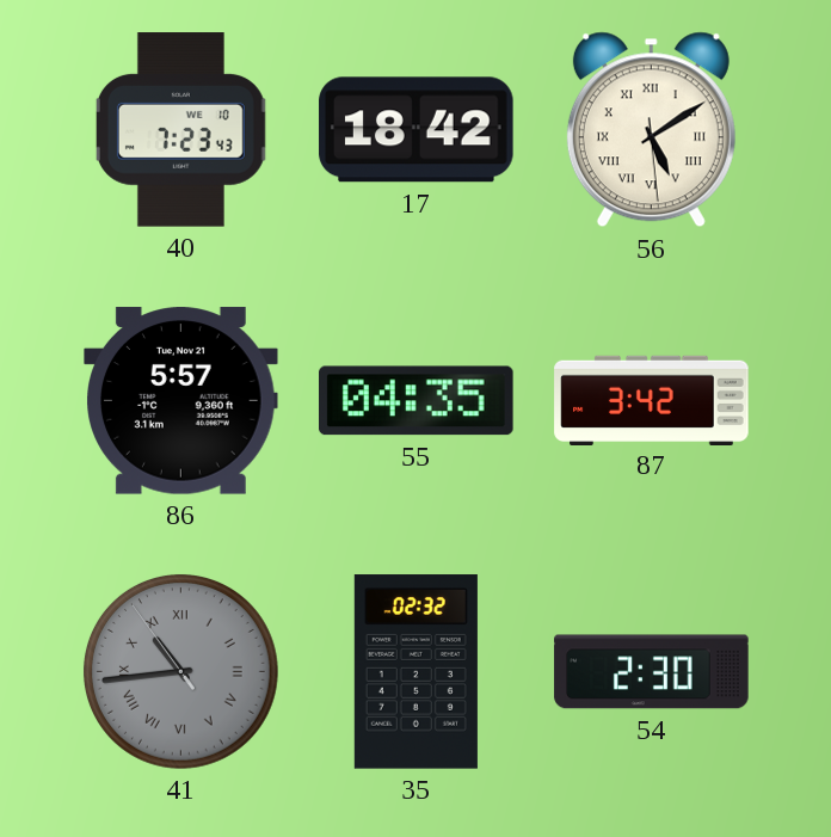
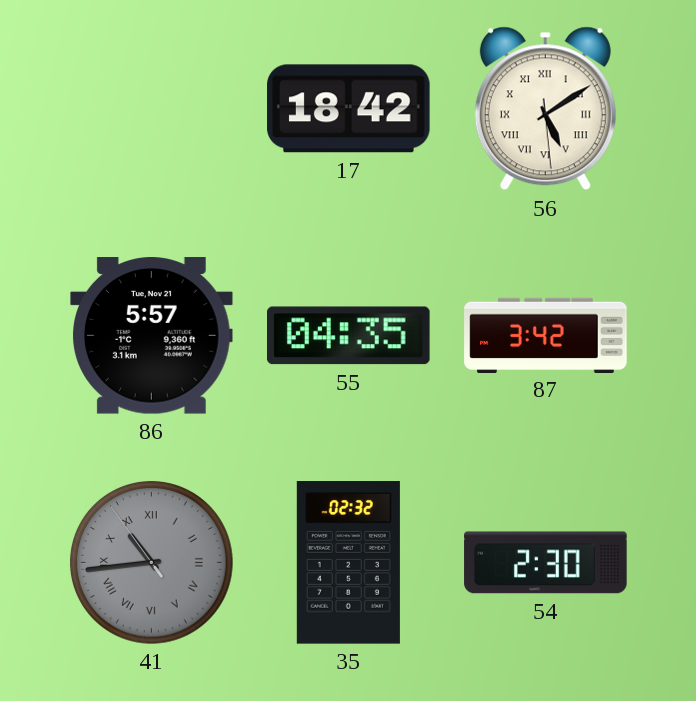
40: 7:23 -> none (180, 130)
